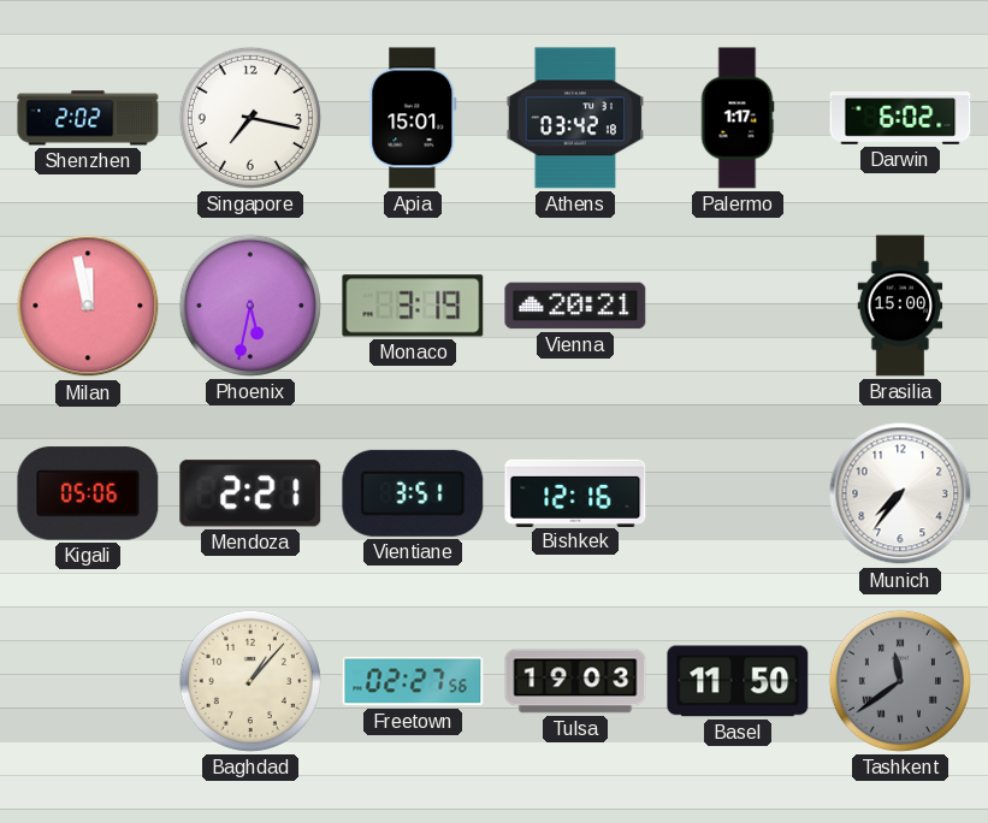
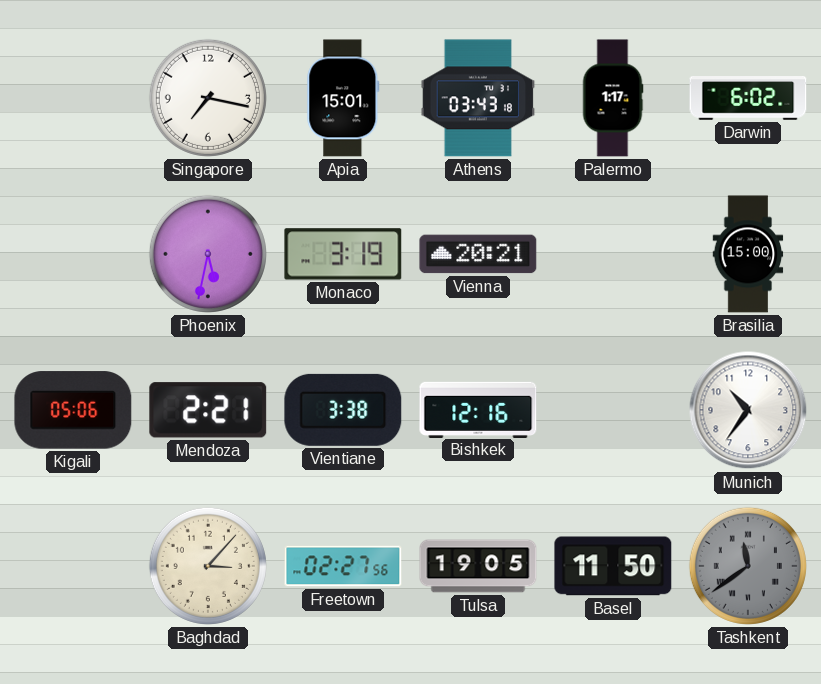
Shenzhen: 2:02 -> none (88, 118)
Athens: 03:42 -> 03:43 (478, 98)
Milan: 11:58 -> none (88, 306)
Vientiane: 3:51 -> 3:38 (343, 410)
Munich: 7:36 -> 10:36 (748, 410)
Baghdad: 1:07 -> 3:07 (208, 566)
Tulsa: 19:03 -> 19:05 (478, 566)
